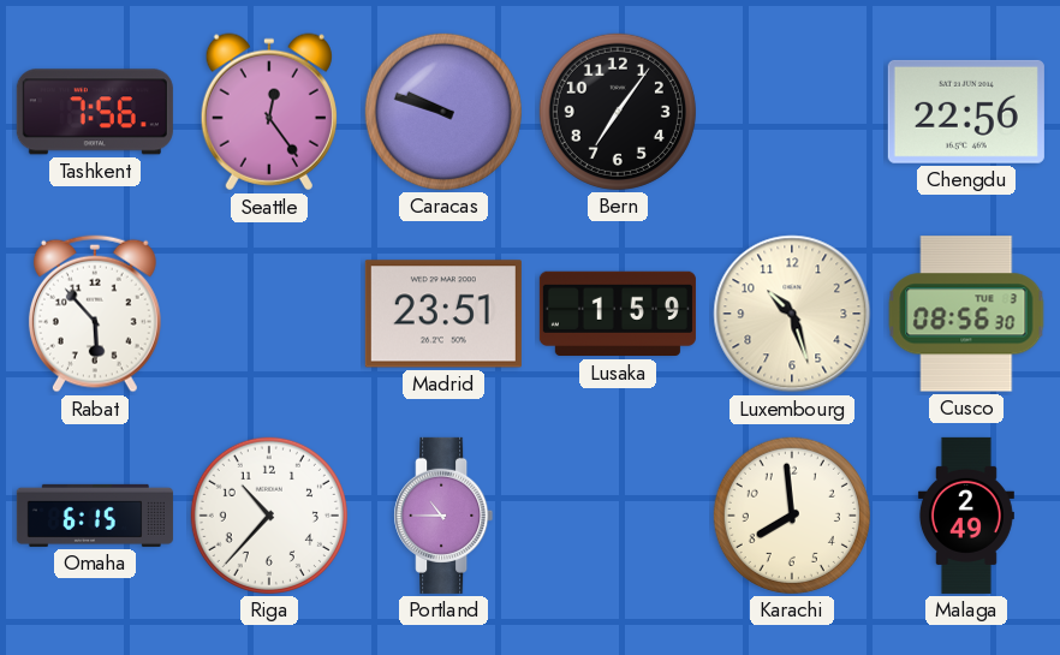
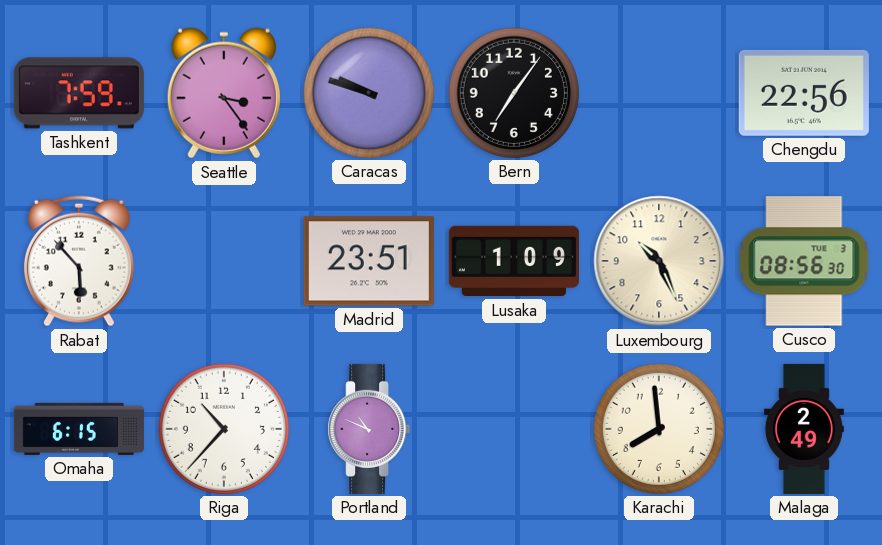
Tashkent: 7:56 -> 7:59 (79, 93)
Seattle: 12:24 -> 3:24 (224, 93)
Lusaka: 1:59 -> 1:09 (514, 261)
Luxembourg: 10:27 -> 10:26 (659, 261)
Portland: 10:45 -> 10:49 (369, 429)
